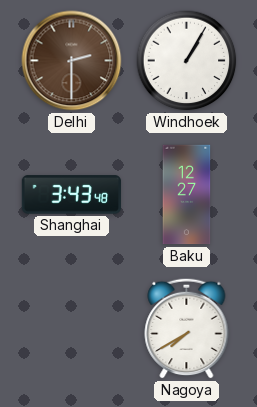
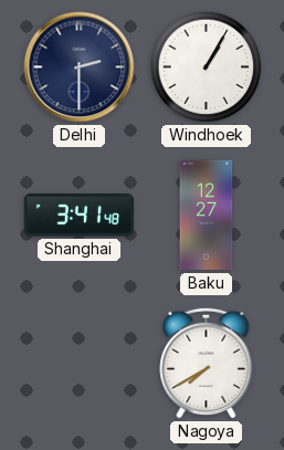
Delhi dial: brown -> navy (80, 67)
Shanghai: 3:43 -> 3:41 (80, 216)
